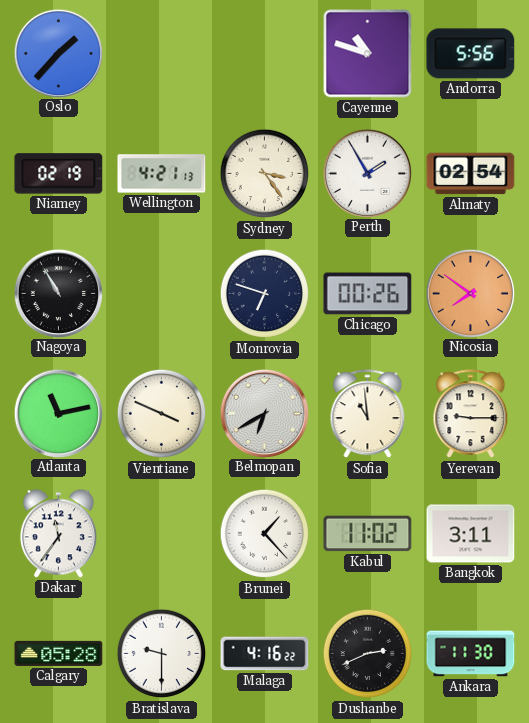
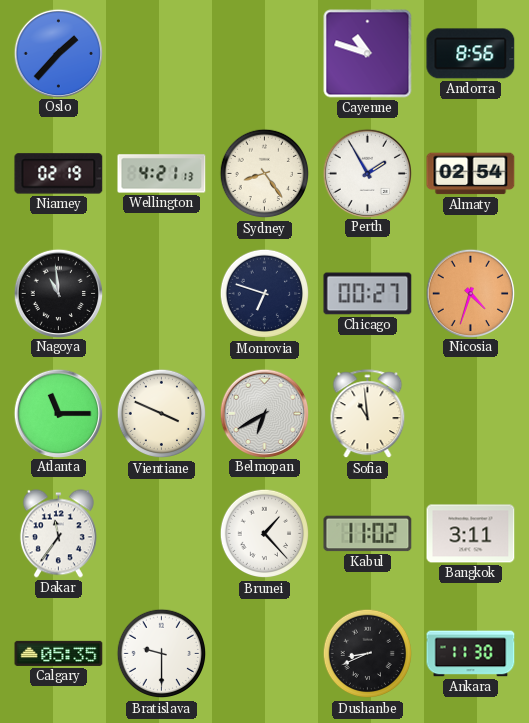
Andorra: 5:56 -> 8:56 (471, 54)
Sydney: 3:24 -> 8:24 (265, 174)
Nagoya: 10:55 -> 10:59 (58, 293)
Chicago: 00:26 -> 00:27 (368, 294)
Nicosia: 7:51 -> 4:33 (470, 293)
Atlanta: 11:13 -> 11:15 (58, 413)
Yerevan: 9:15 -> none (471, 414)
Calgary: 05:28 -> 05:35 (59, 653)
Malaga: 4:16 -> none (265, 654)
Dushanbe: 2:41 -> 8:41 (368, 654)
